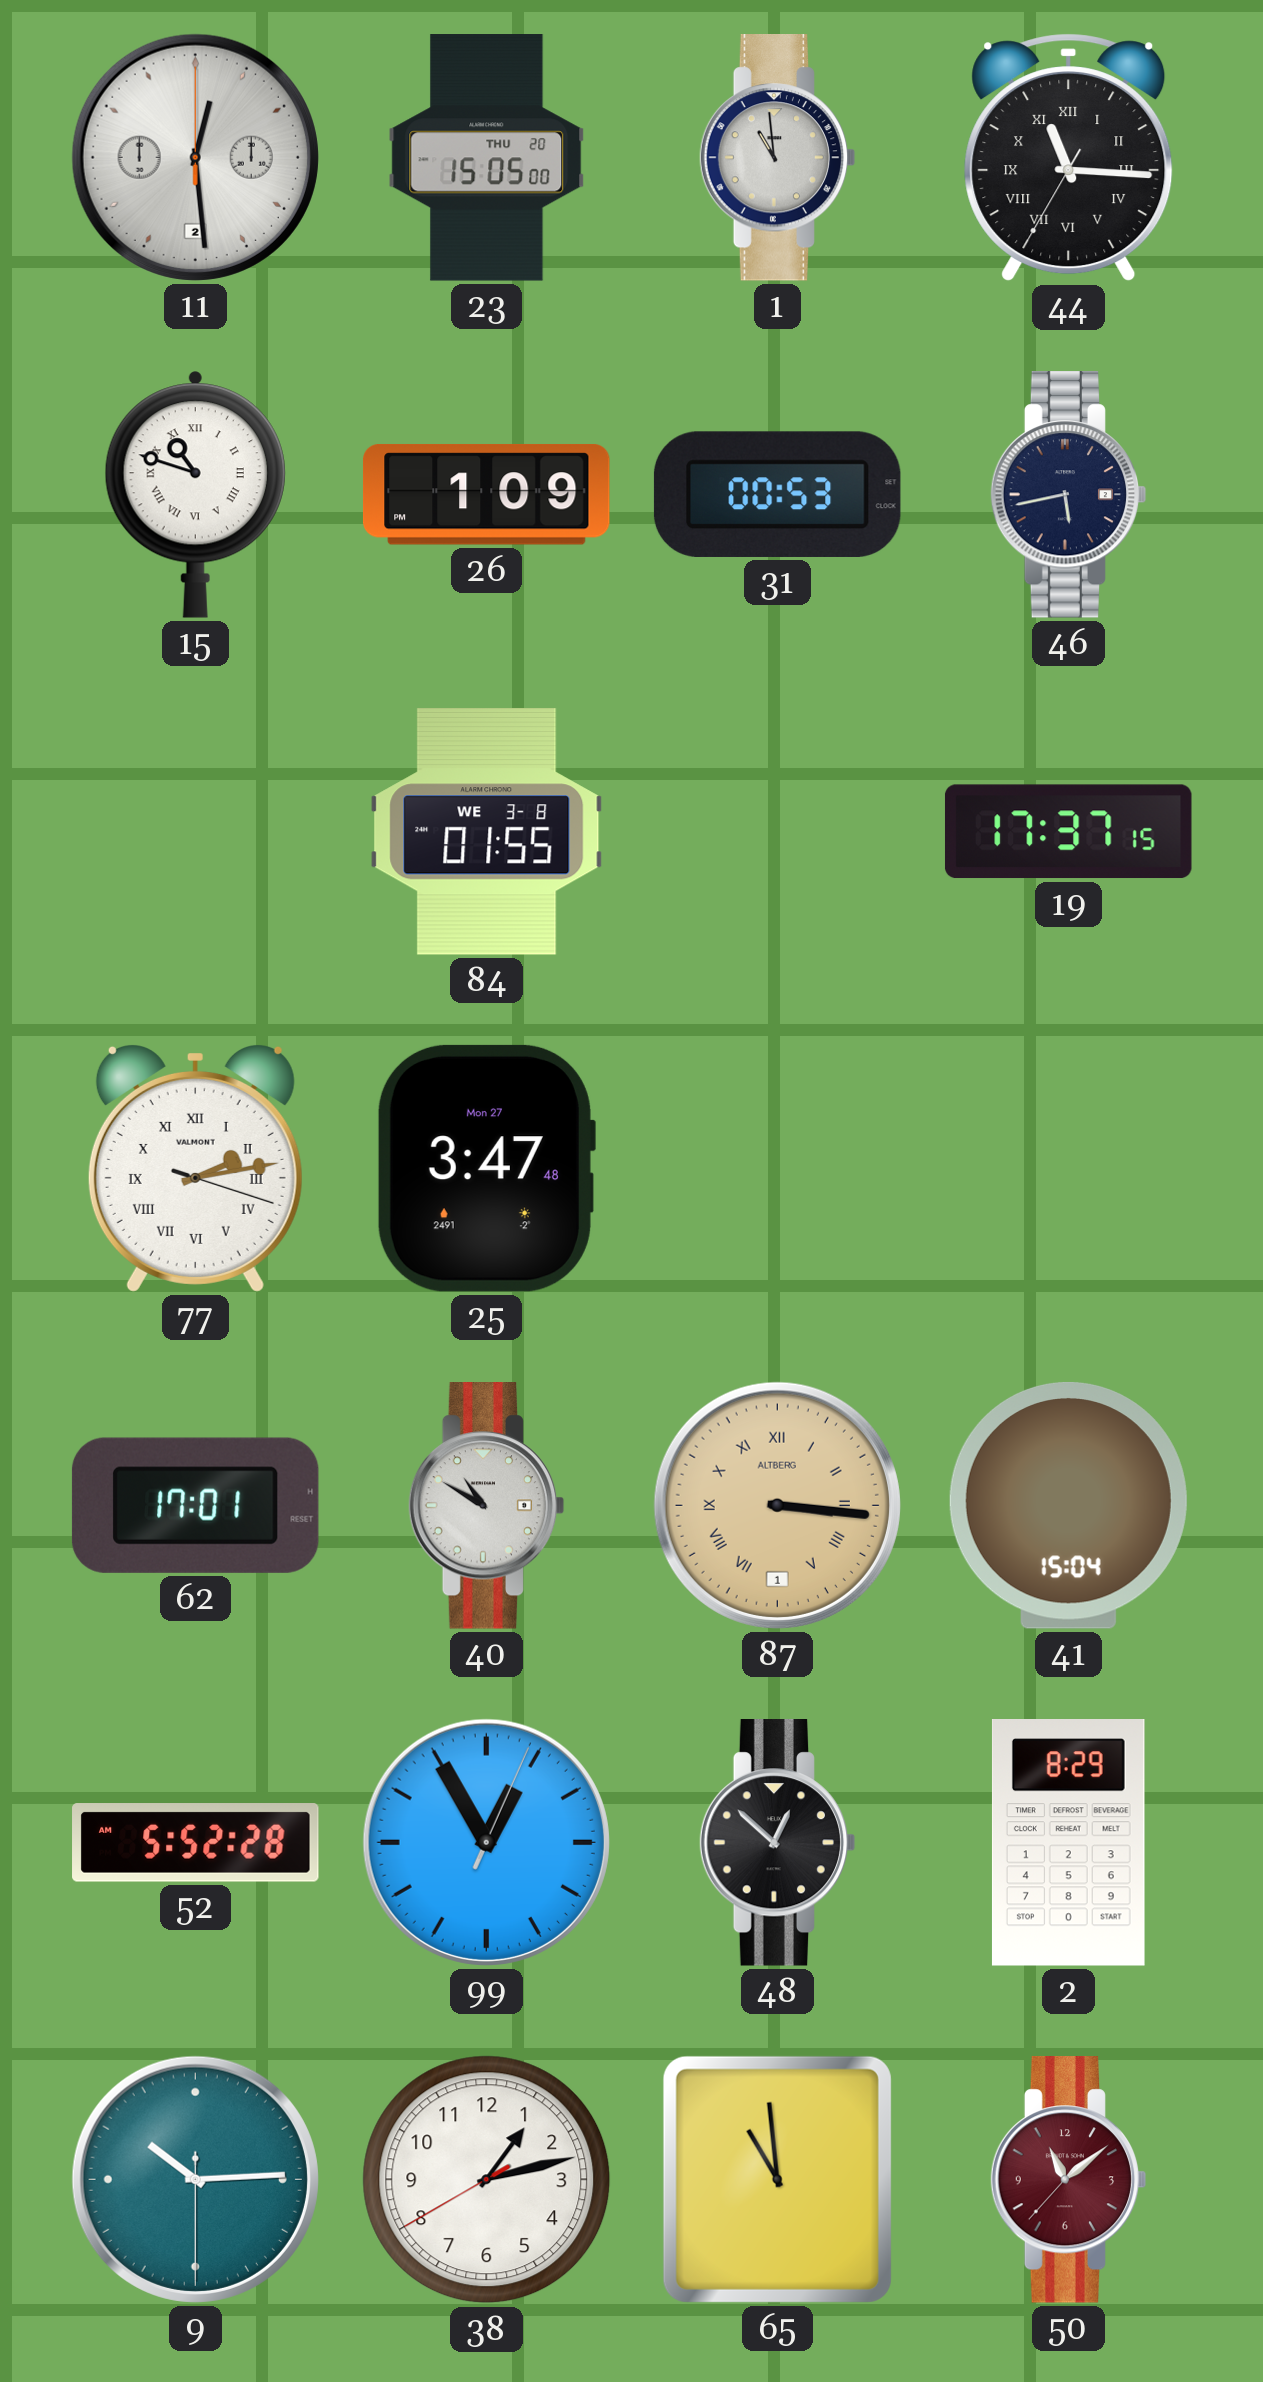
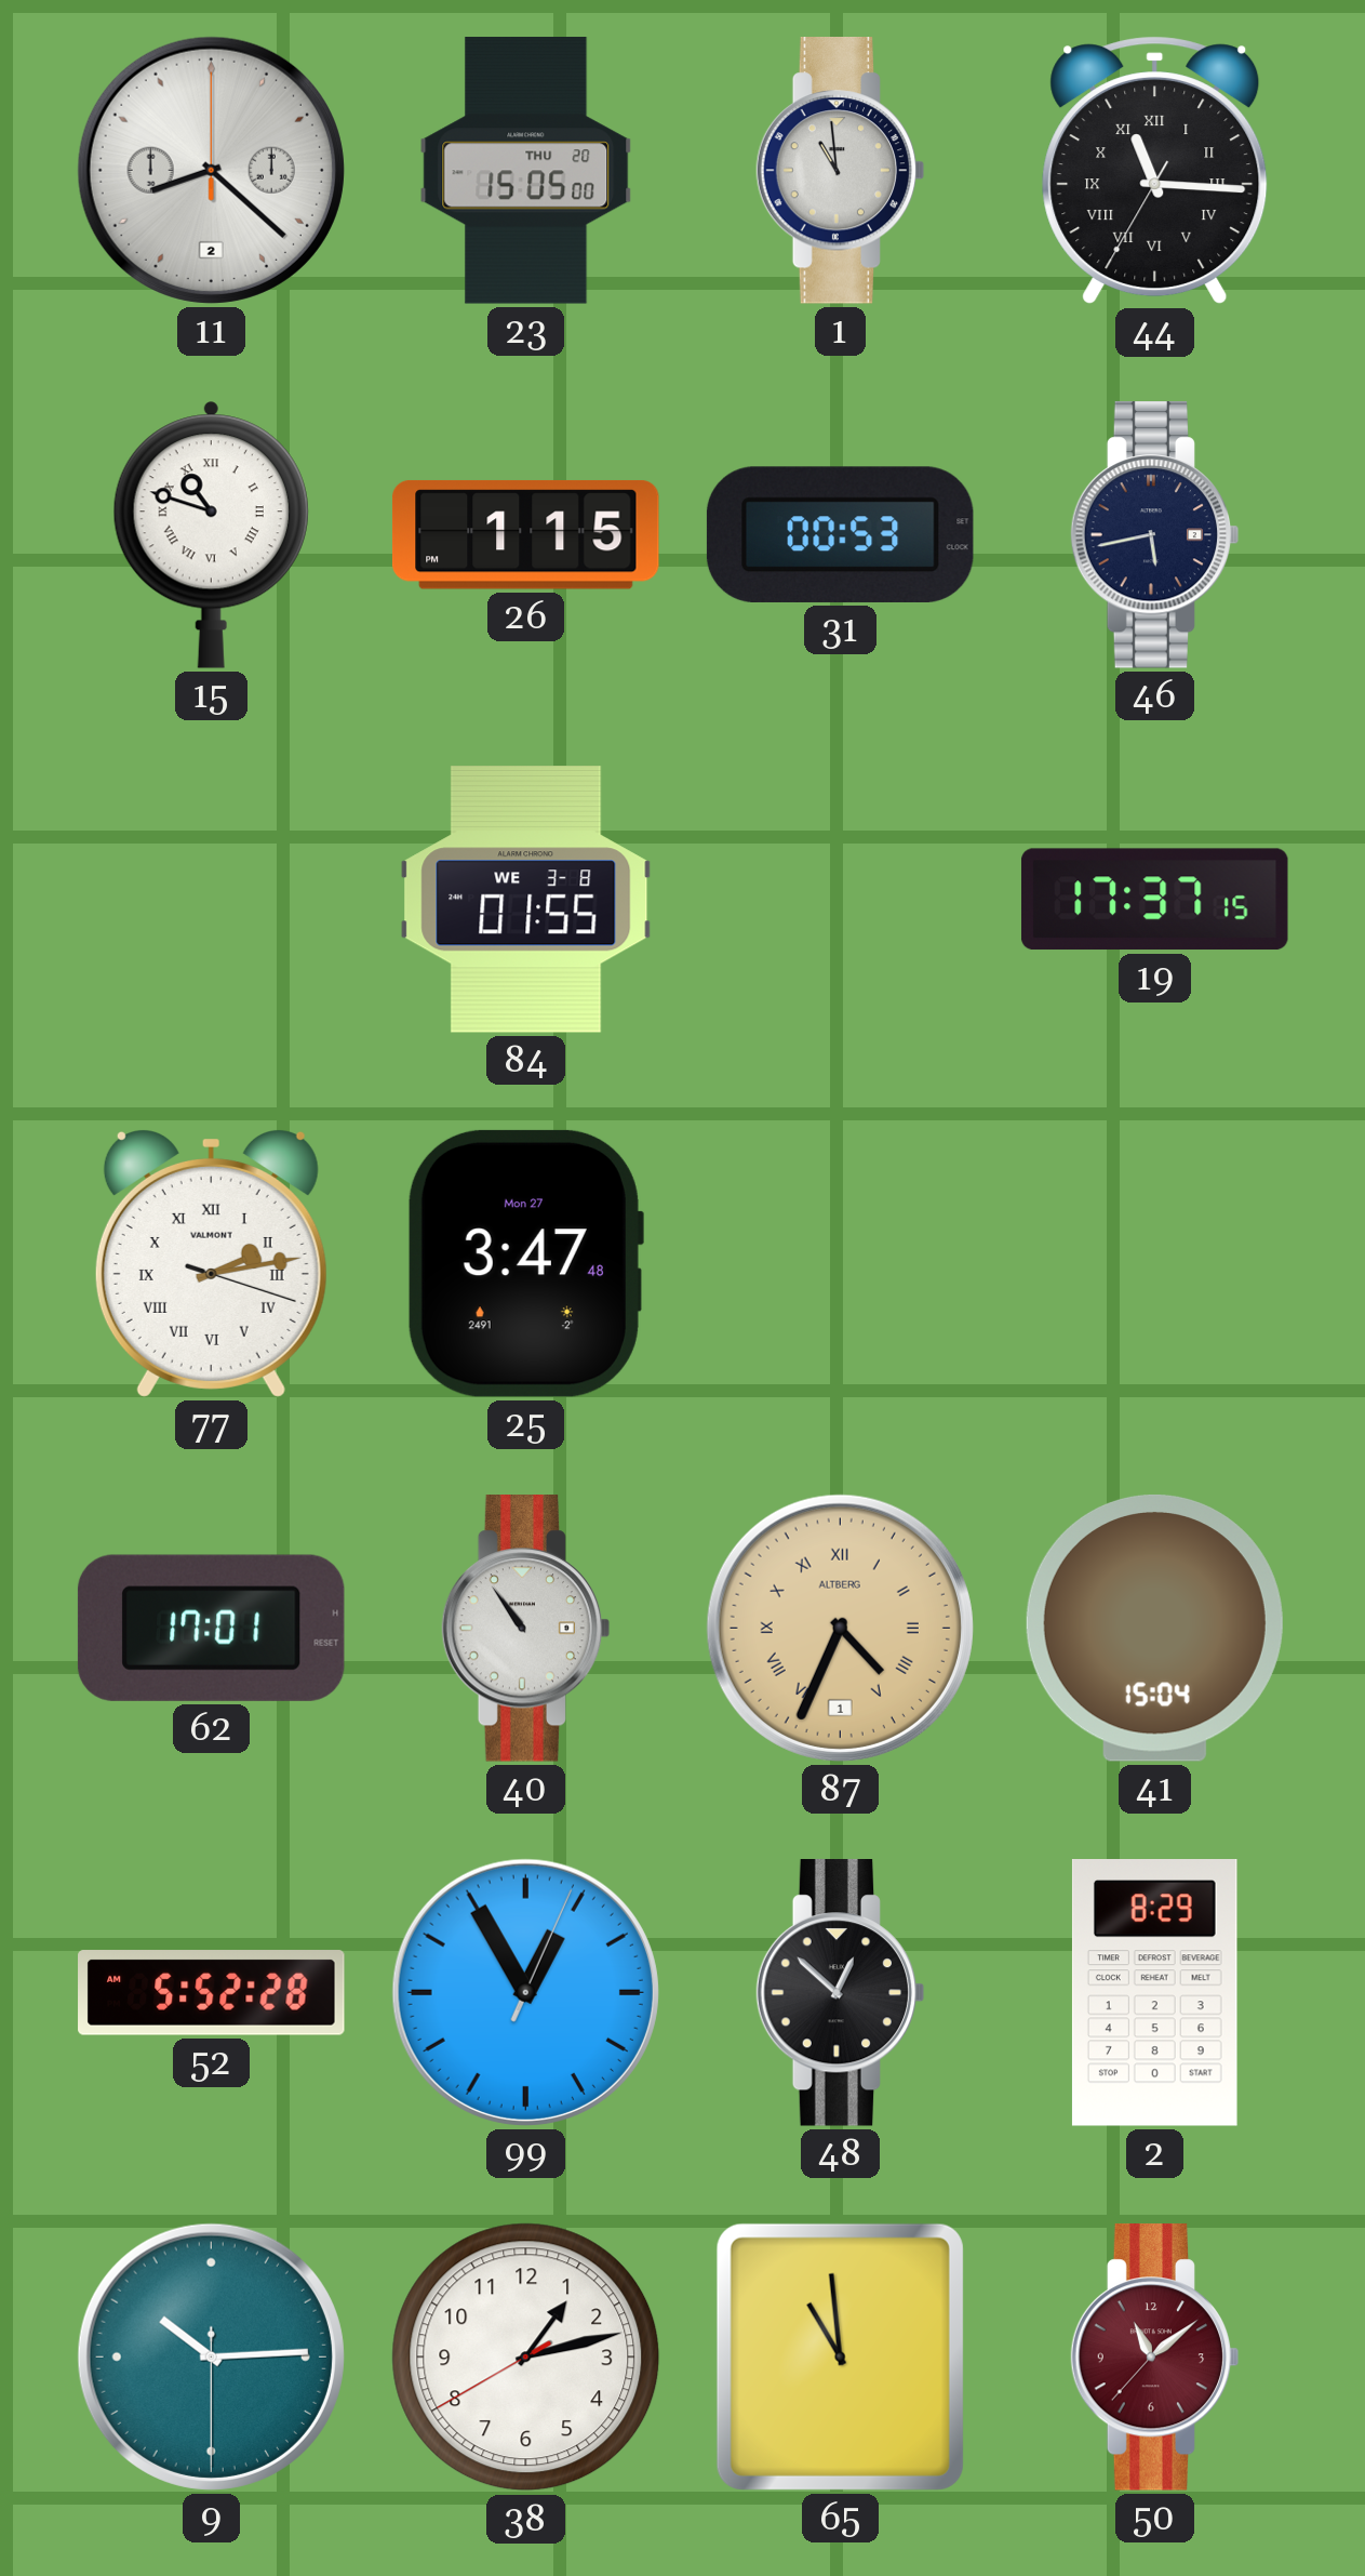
11: 12:29 -> 8:22 (211, 170)
26: 1:09 -> 1:15 (525, 534)
40: 10:50 -> 10:54 (526, 1629)
87: 3:16 -> 4:34 (840, 1628)
